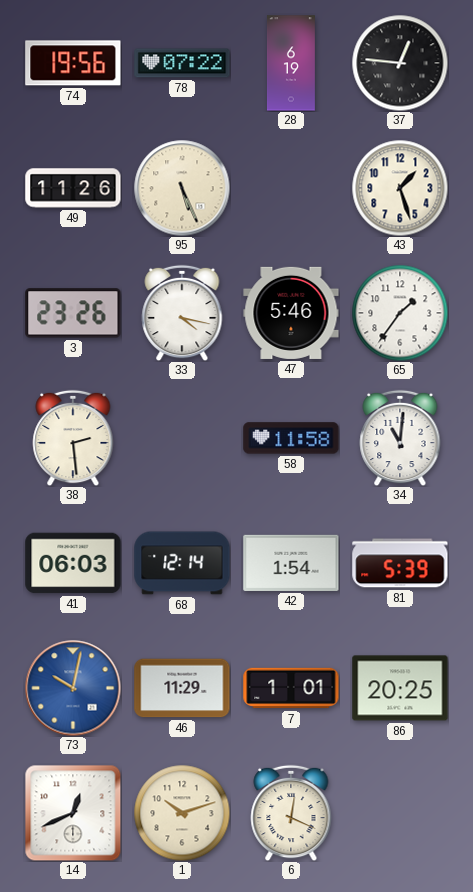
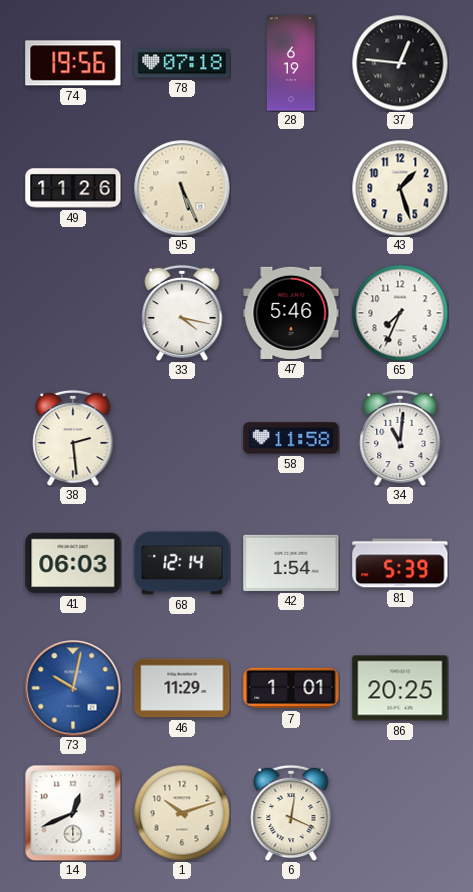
78: 07:22 -> 07:18 (182, 63)
3: 23:26 -> none (73, 313)
65: 1:36 -> 7:34 (400, 313)
